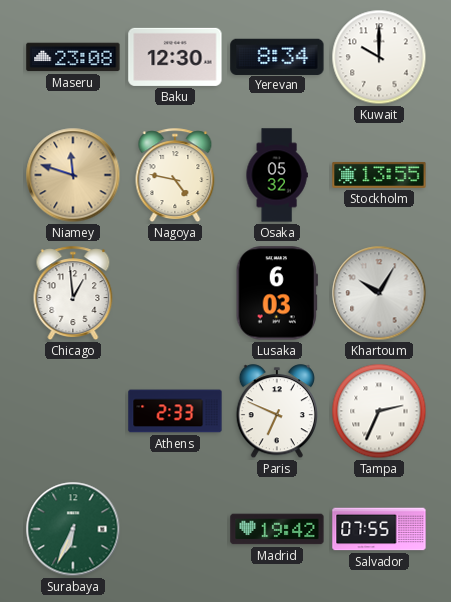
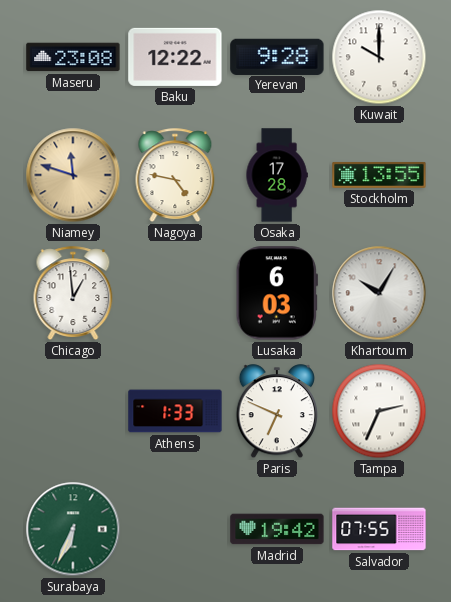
Baku: 12:30 -> 12:22 (175, 57)
Yerevan: 8:34 -> 9:28 (277, 56)
Osaka: 05:32 -> 17:28 (277, 175)
Athens: 2:33 -> 1:33 (175, 411)
